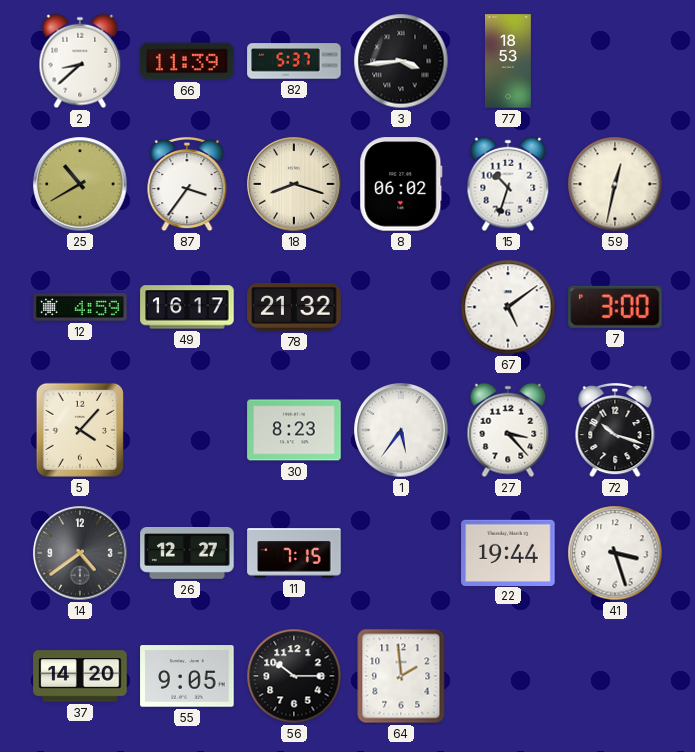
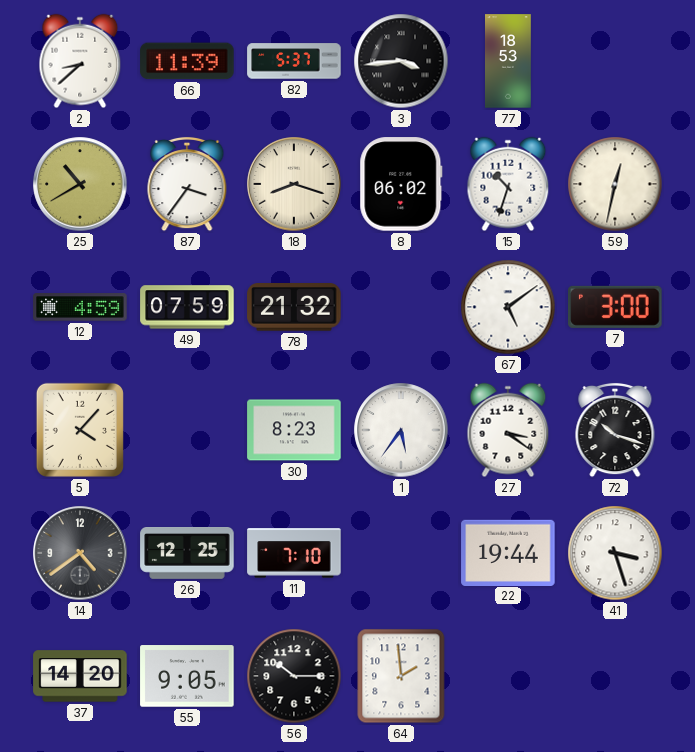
49: 16:17 -> 07:59 (187, 307)
27: 3:23 -> 3:21 (508, 430)
26: 12:27 -> 12:25 (187, 554)
11: 7:15 -> 7:10 (294, 553)
